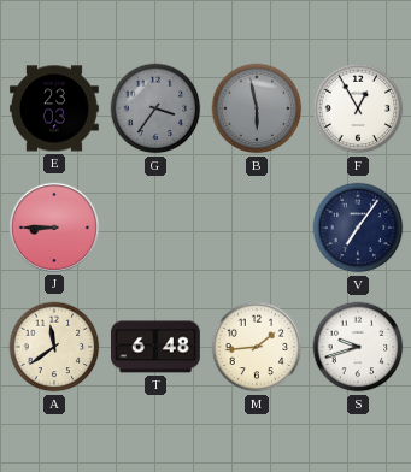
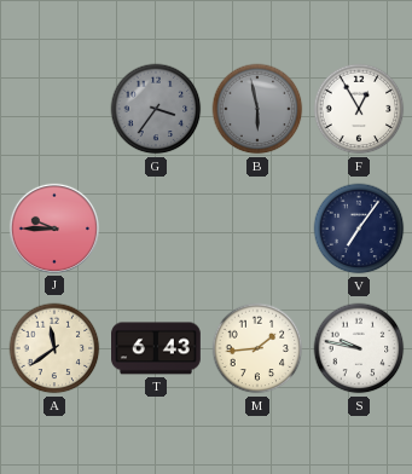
E: 23:03 -> none (55, 108)
J: 8:45 -> 9:45 (54, 229)
T: 6:48 -> 6:43 (157, 348)
S: 9:42 -> 9:47 (359, 348)
